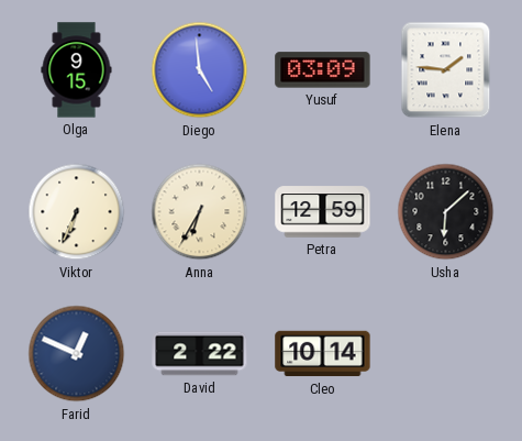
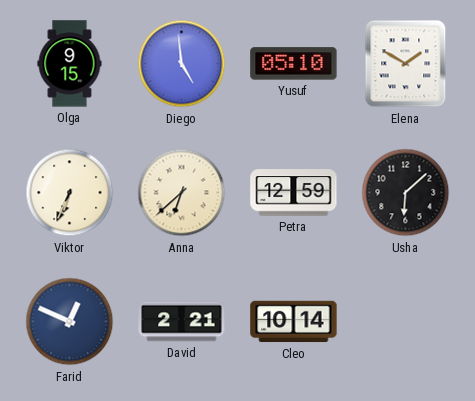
Yusuf: 03:09 -> 05:10 (294, 64)
Elena: 1:46 -> 1:50 (406, 64)
Anna: 6:35 -> 6:38 (182, 193)
David: 2:22 -> 2:21 (182, 322)
